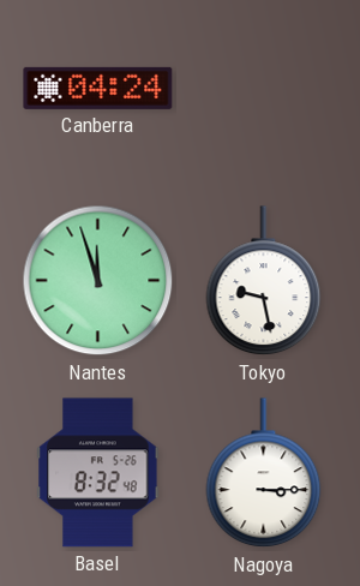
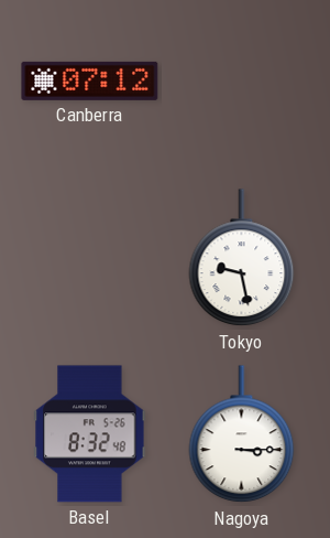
Canberra: 04:24 -> 07:12 (90, 80)
Nantes: 11:57 -> none (98, 281)
